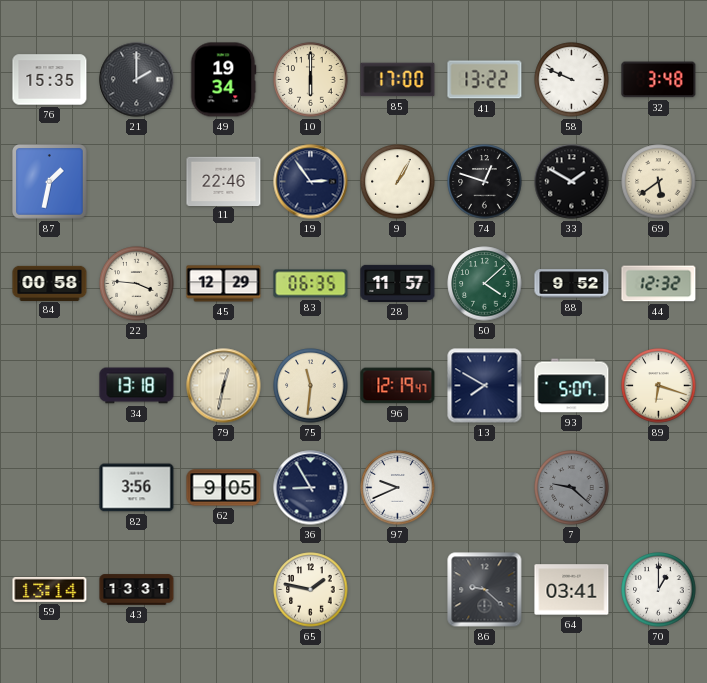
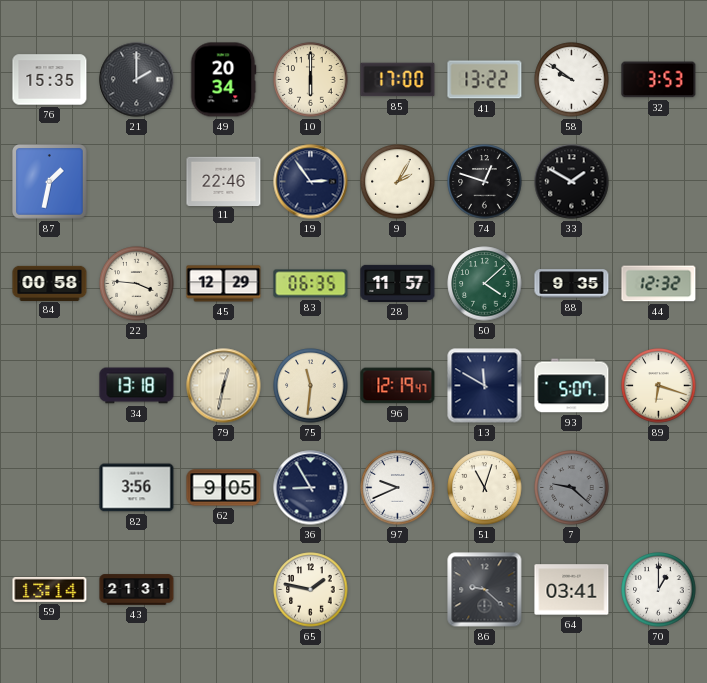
49: 19:34 -> 20:34 (223, 80)
58: 9:49 -> 9:51 (572, 80)
32: 3:48 -> 3:53 (659, 80)
9: 1:05 -> 2:05 (398, 182)
69: 5:39 -> none (659, 182)
88: 9:52 -> 9:35 (572, 284)
13: 7:50 -> 11:50 (485, 386)
51: none -> 11:03 (485, 488)
43: 13:31 -> 21:31 (137, 590)
